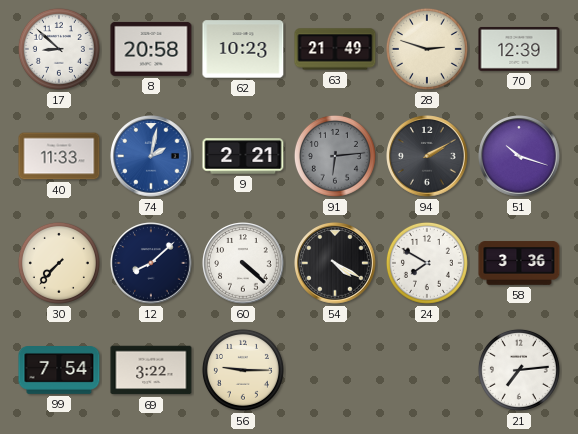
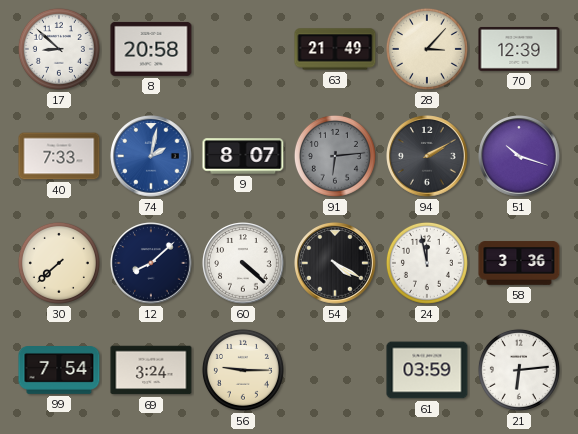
62: 10:23 -> none (243, 49)
28: 2:48 -> 3:07 (427, 49)
40: 11:33 -> 7:33 (59, 156)
9: 2:21 -> 8:07 (243, 156)
30: 7:37 -> 7:38 (59, 263)
24: 7:50 -> 11:58 (427, 263)
69: 3:22 -> 3:24 (151, 370)
61: none -> 03:59 (427, 370)
21: 7:14 -> 6:14 (519, 370)
